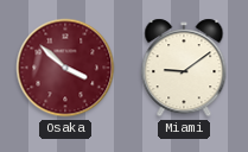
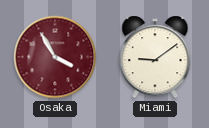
Osaka: 3:52 -> 3:55 (55, 57)
